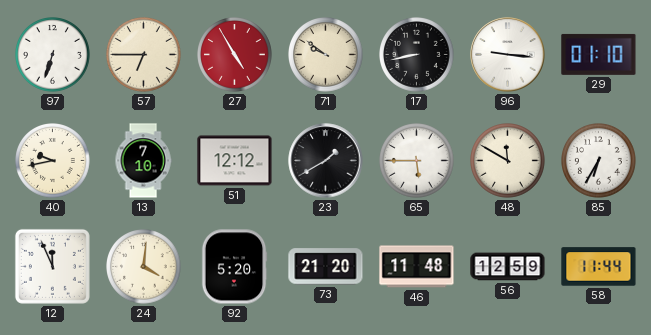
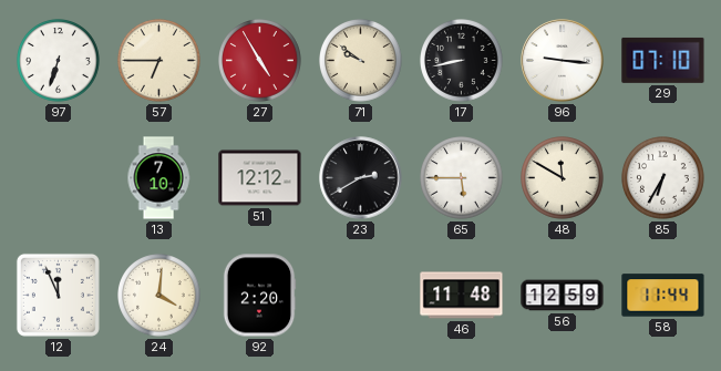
29: 01:10 -> 07:10 (663, 60)
40: 9:43 -> none (53, 161)
23: 1:40 -> 2:40 (361, 178)
92: 5:20 -> 2:20 (259, 296)
73: 21:20 -> none (326, 267)
